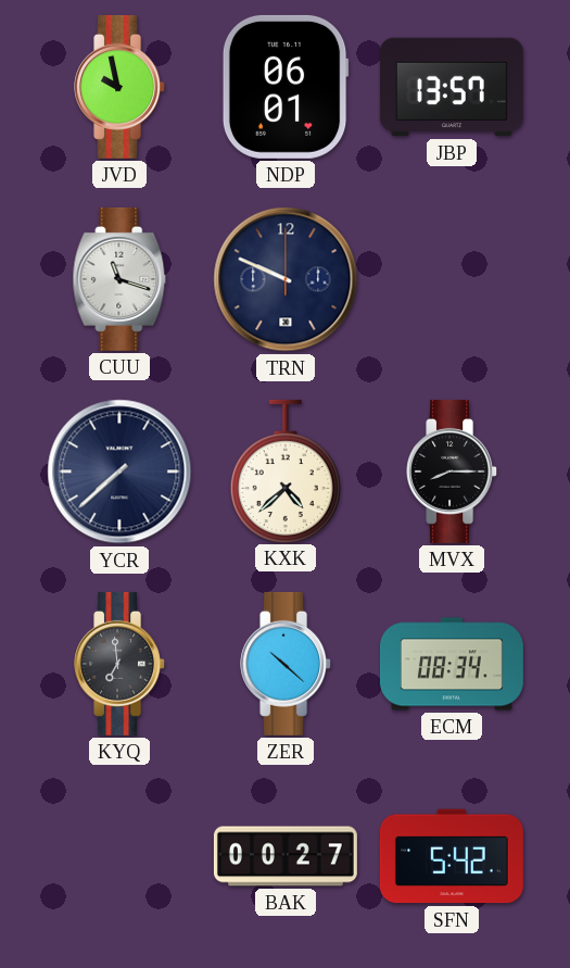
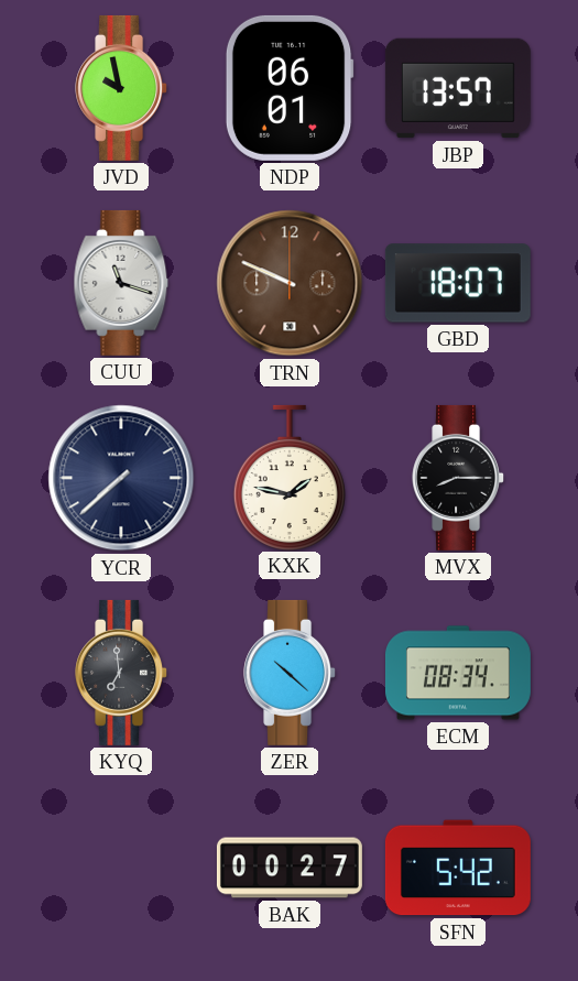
TRN dial: navy -> brown (290, 283)
GBD: none -> 18:07 (458, 283)
KXK: 4:38 -> 1:47 (290, 477)
